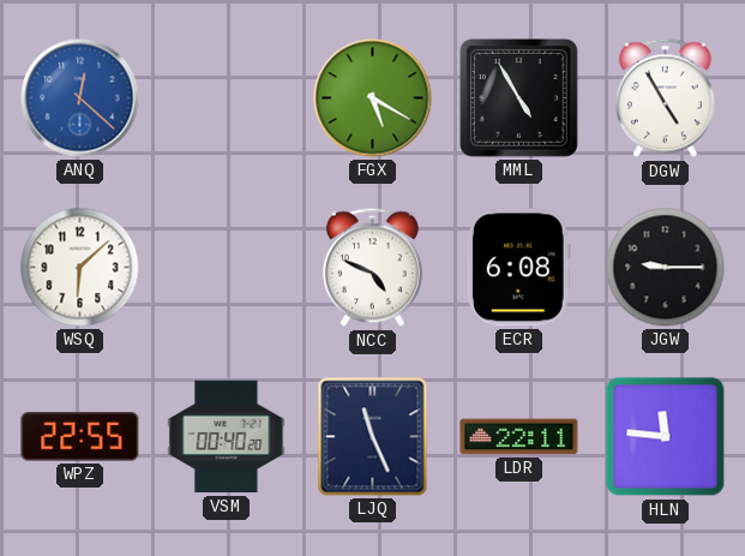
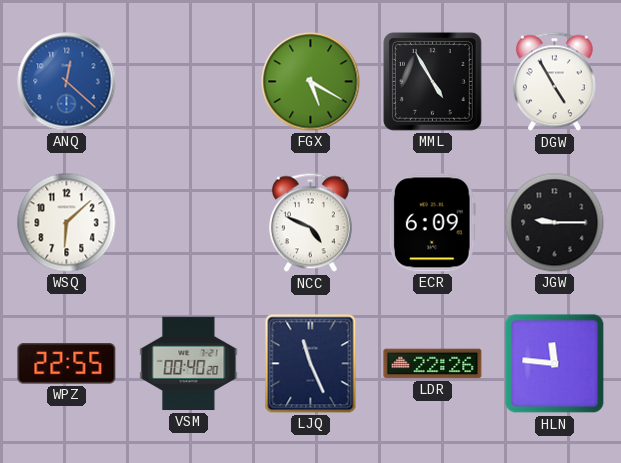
ECR: 6:08 -> 6:09 (432, 223)
LDR: 22:11 -> 22:26 (433, 364)
